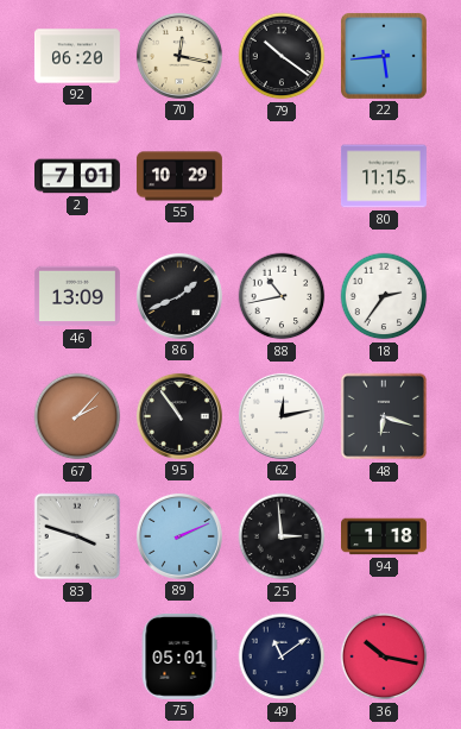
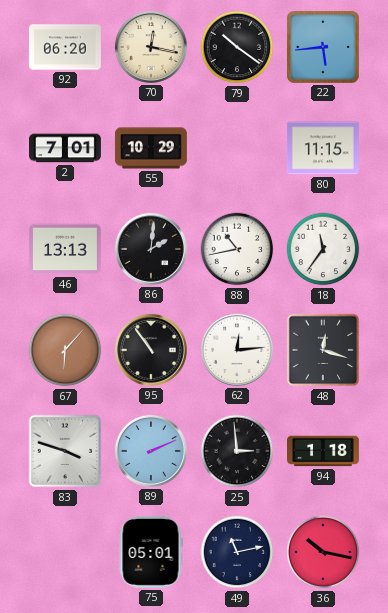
46: 13:09 -> 13:13 (65, 249)
86: 1:41 -> 2:01 (151, 249)
18: 2:36 -> 11:36 (323, 249)
67: 2:07 -> 6:07 (65, 350)
62: 12:13 -> 12:14 (237, 350)
48: 6:18 -> 12:18 (323, 350)
49: 11:09 -> 11:13 (237, 552)
